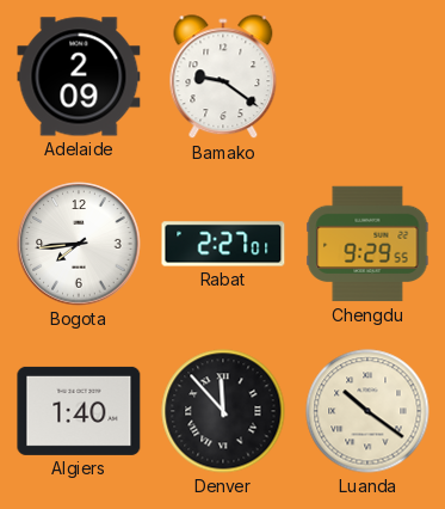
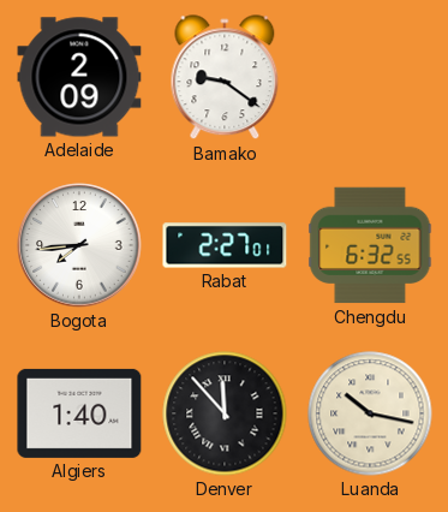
Chengdu: 9:29 -> 6:32 (370, 245)
Luanda: 10:21 -> 10:17 (370, 413)
